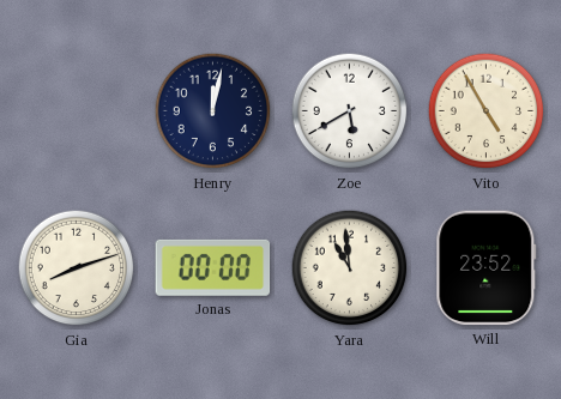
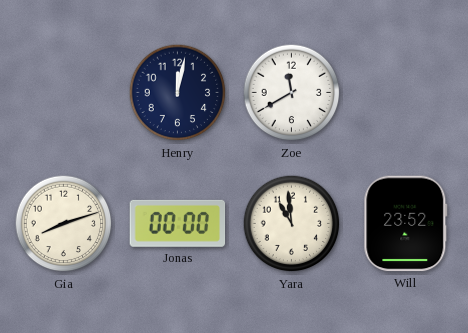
Zoe: 5:40 -> 11:40 (292, 93)
Vito: 4:55 -> none (487, 111)
